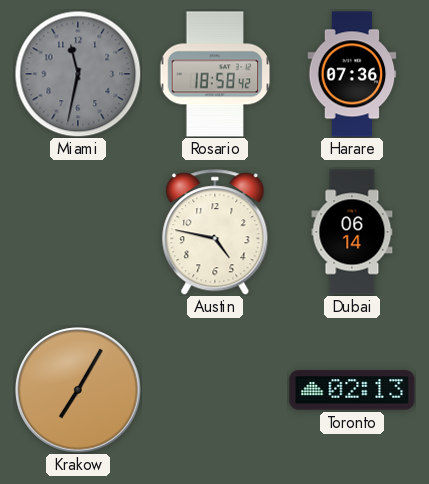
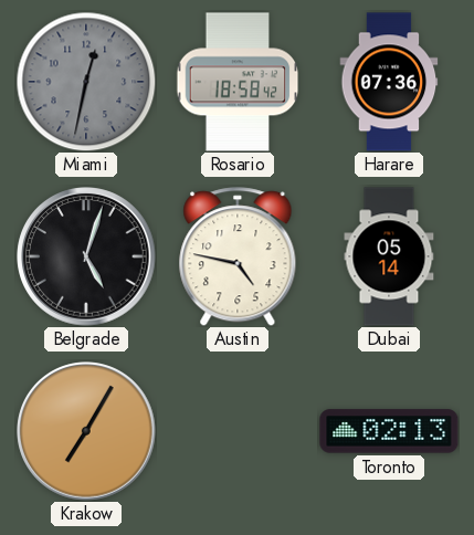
Miami: 11:32 -> 12:32 (86, 82)
Belgrade: none -> 5:03 (86, 256)
Dubai: 06:14 -> 05:14 (389, 256)
